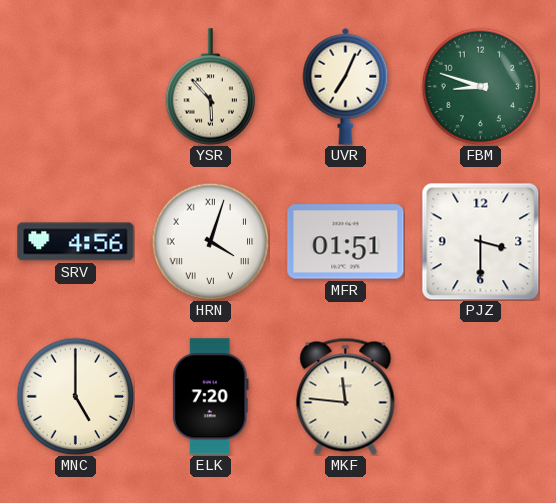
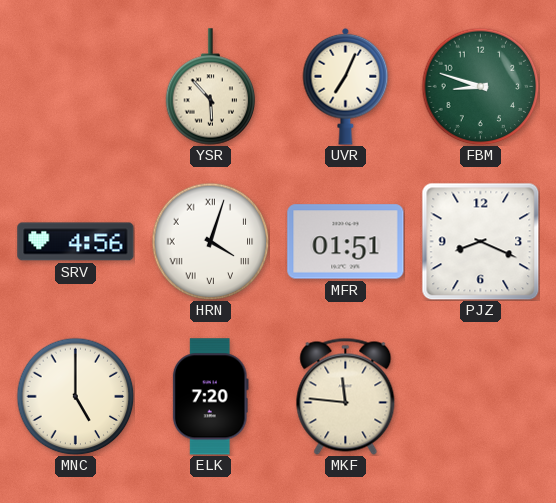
PJZ: 3:30 -> 8:19 (480, 241)
